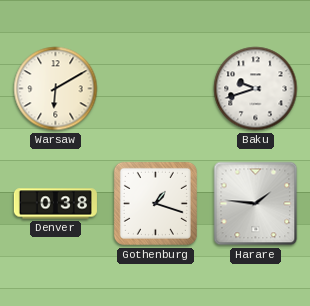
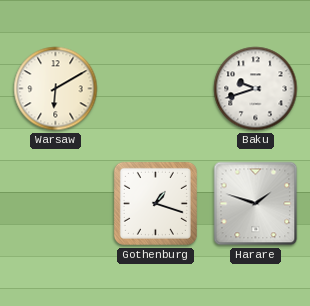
Denver: 0:38 -> none (55, 204)
Harare: 1:46 -> 1:48 (256, 204)
